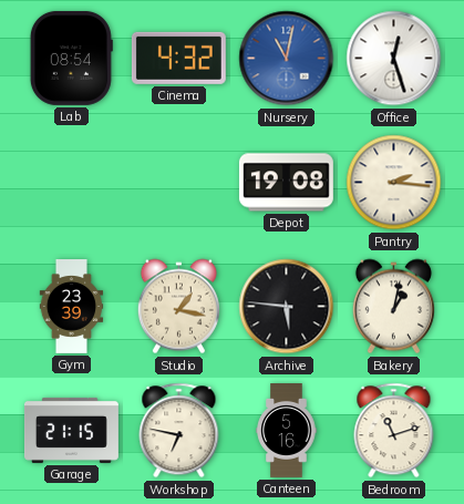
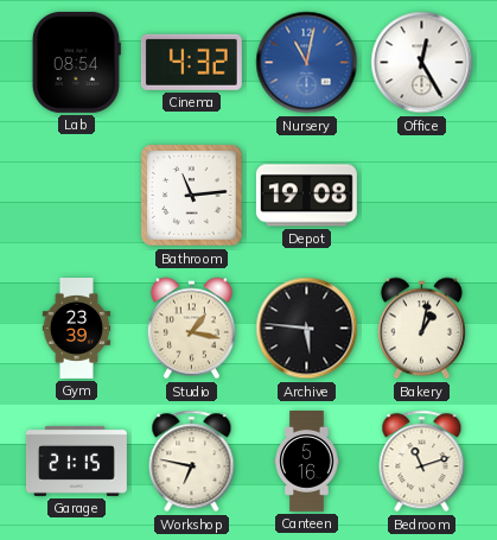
Office: 12:27 -> 12:25 (422, 63)
Bathroom: none -> 11:14 (192, 196)
Pantry: 2:16 -> none (394, 183)
